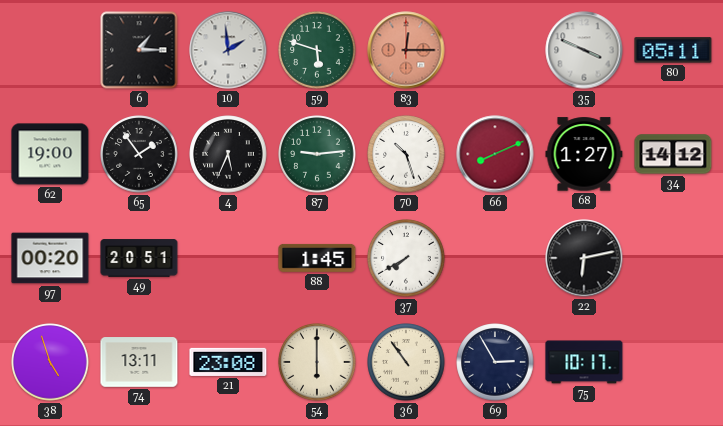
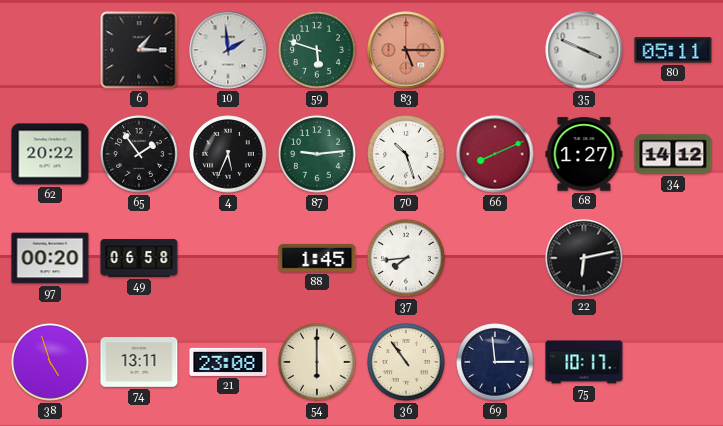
83: 12:15 -> 5:15 (406, 50)
62: 19:00 -> 20:22 (50, 154)
49: 20:51 -> 06:58 (139, 258)
37: 7:40 -> 7:44 (406, 258)
69: 2:55 -> 2:59 (495, 362)
